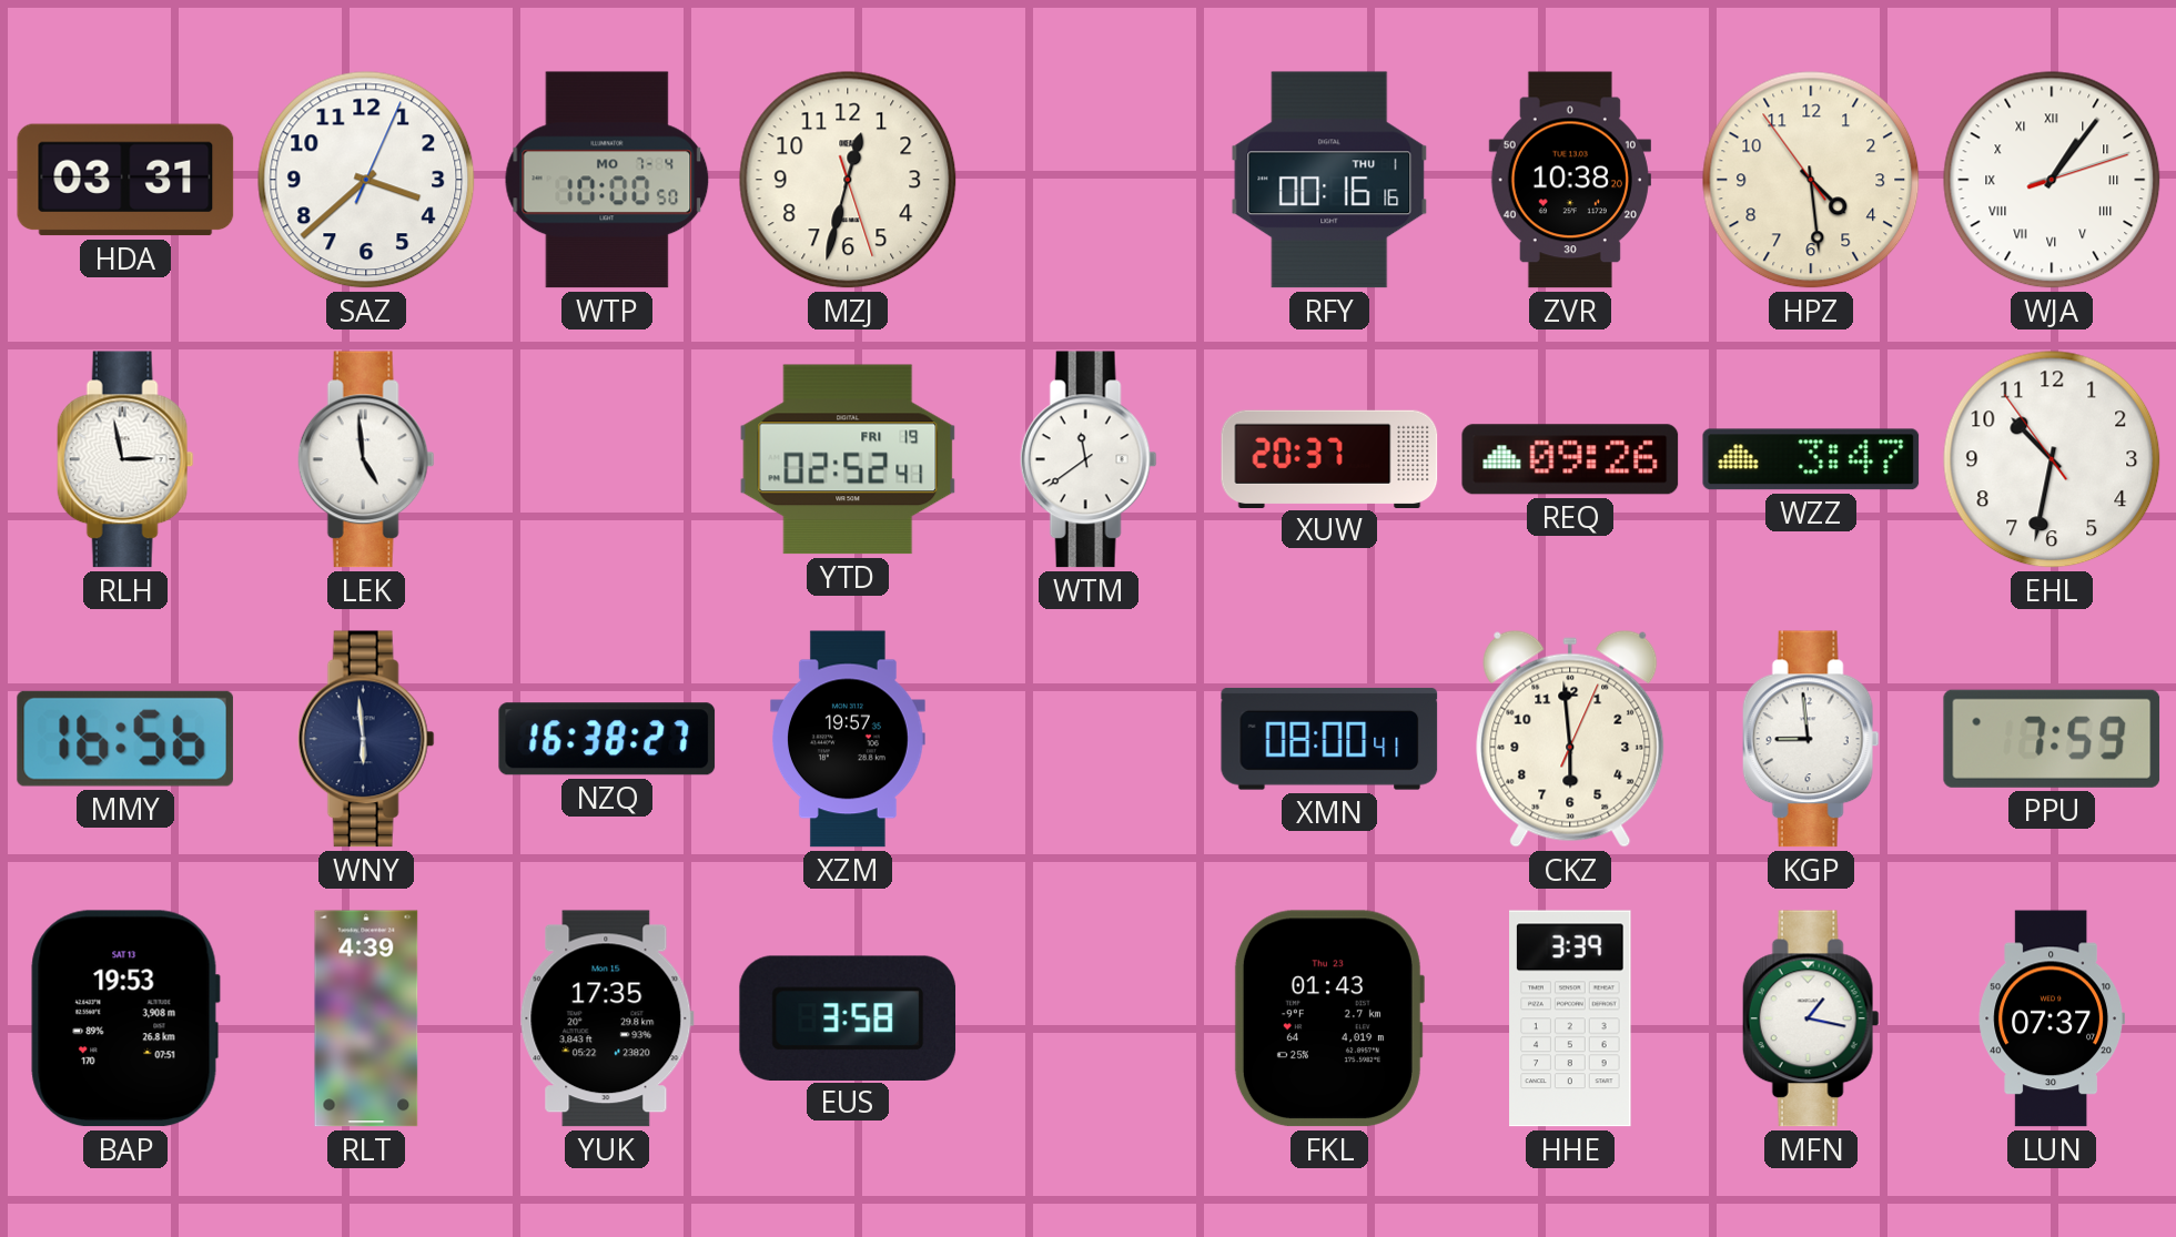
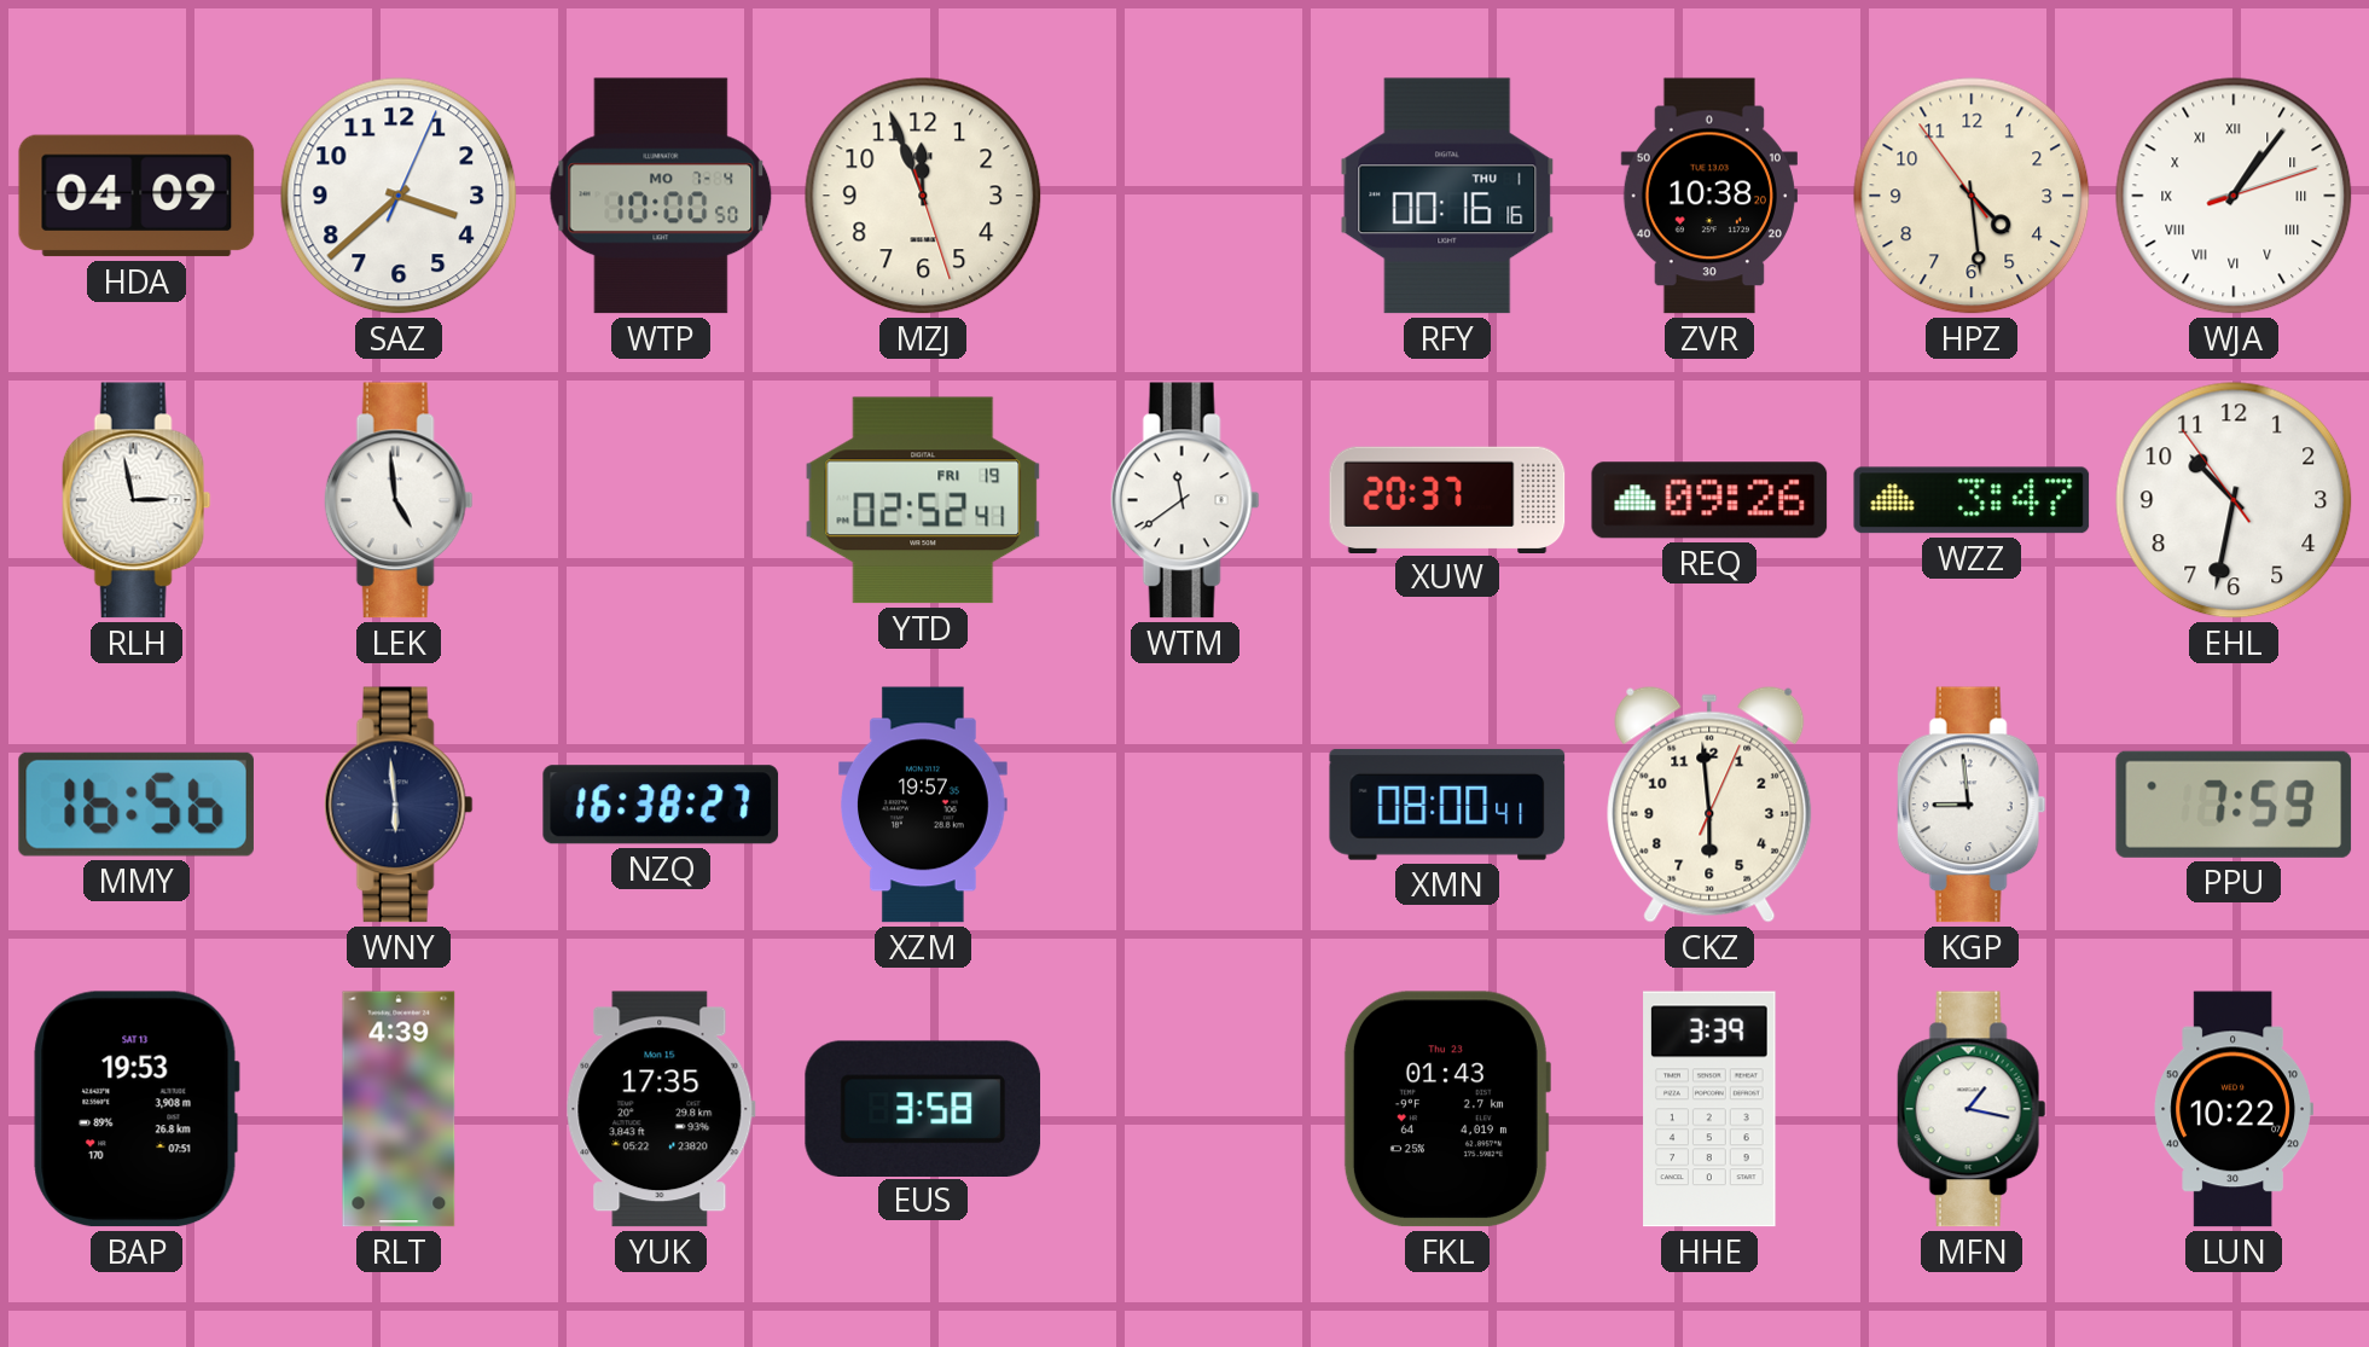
HDA: 03:31 -> 04:09 (137, 196)
MZJ: 12:32 -> 11:56 (923, 196)
LUN: 07:37 -> 10:22 (2234, 1109)
